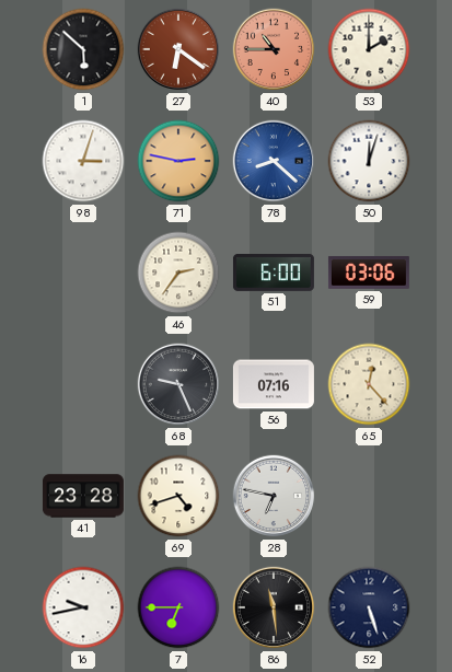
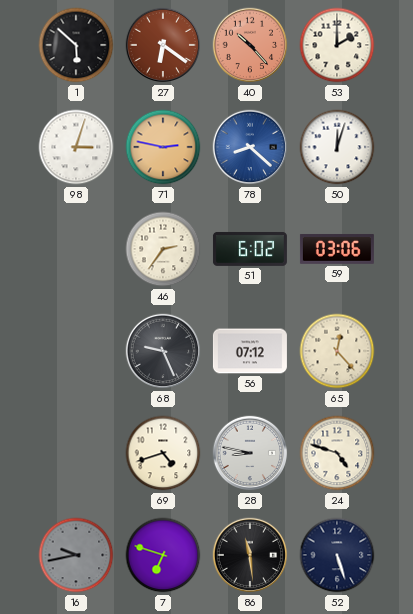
40: 10:45 -> 10:23 (250, 45)
51: 6:00 -> 6:02 (250, 249)
56: 07:16 -> 07:12 (250, 351)
41: 23:28 -> none (83, 496)
28: 6:47 -> 8:47 (250, 453)
24: none -> 4:48 (337, 453)
16 dial: white -> grey (76, 555)
7: 6:45 -> 6:48 (163, 555)
